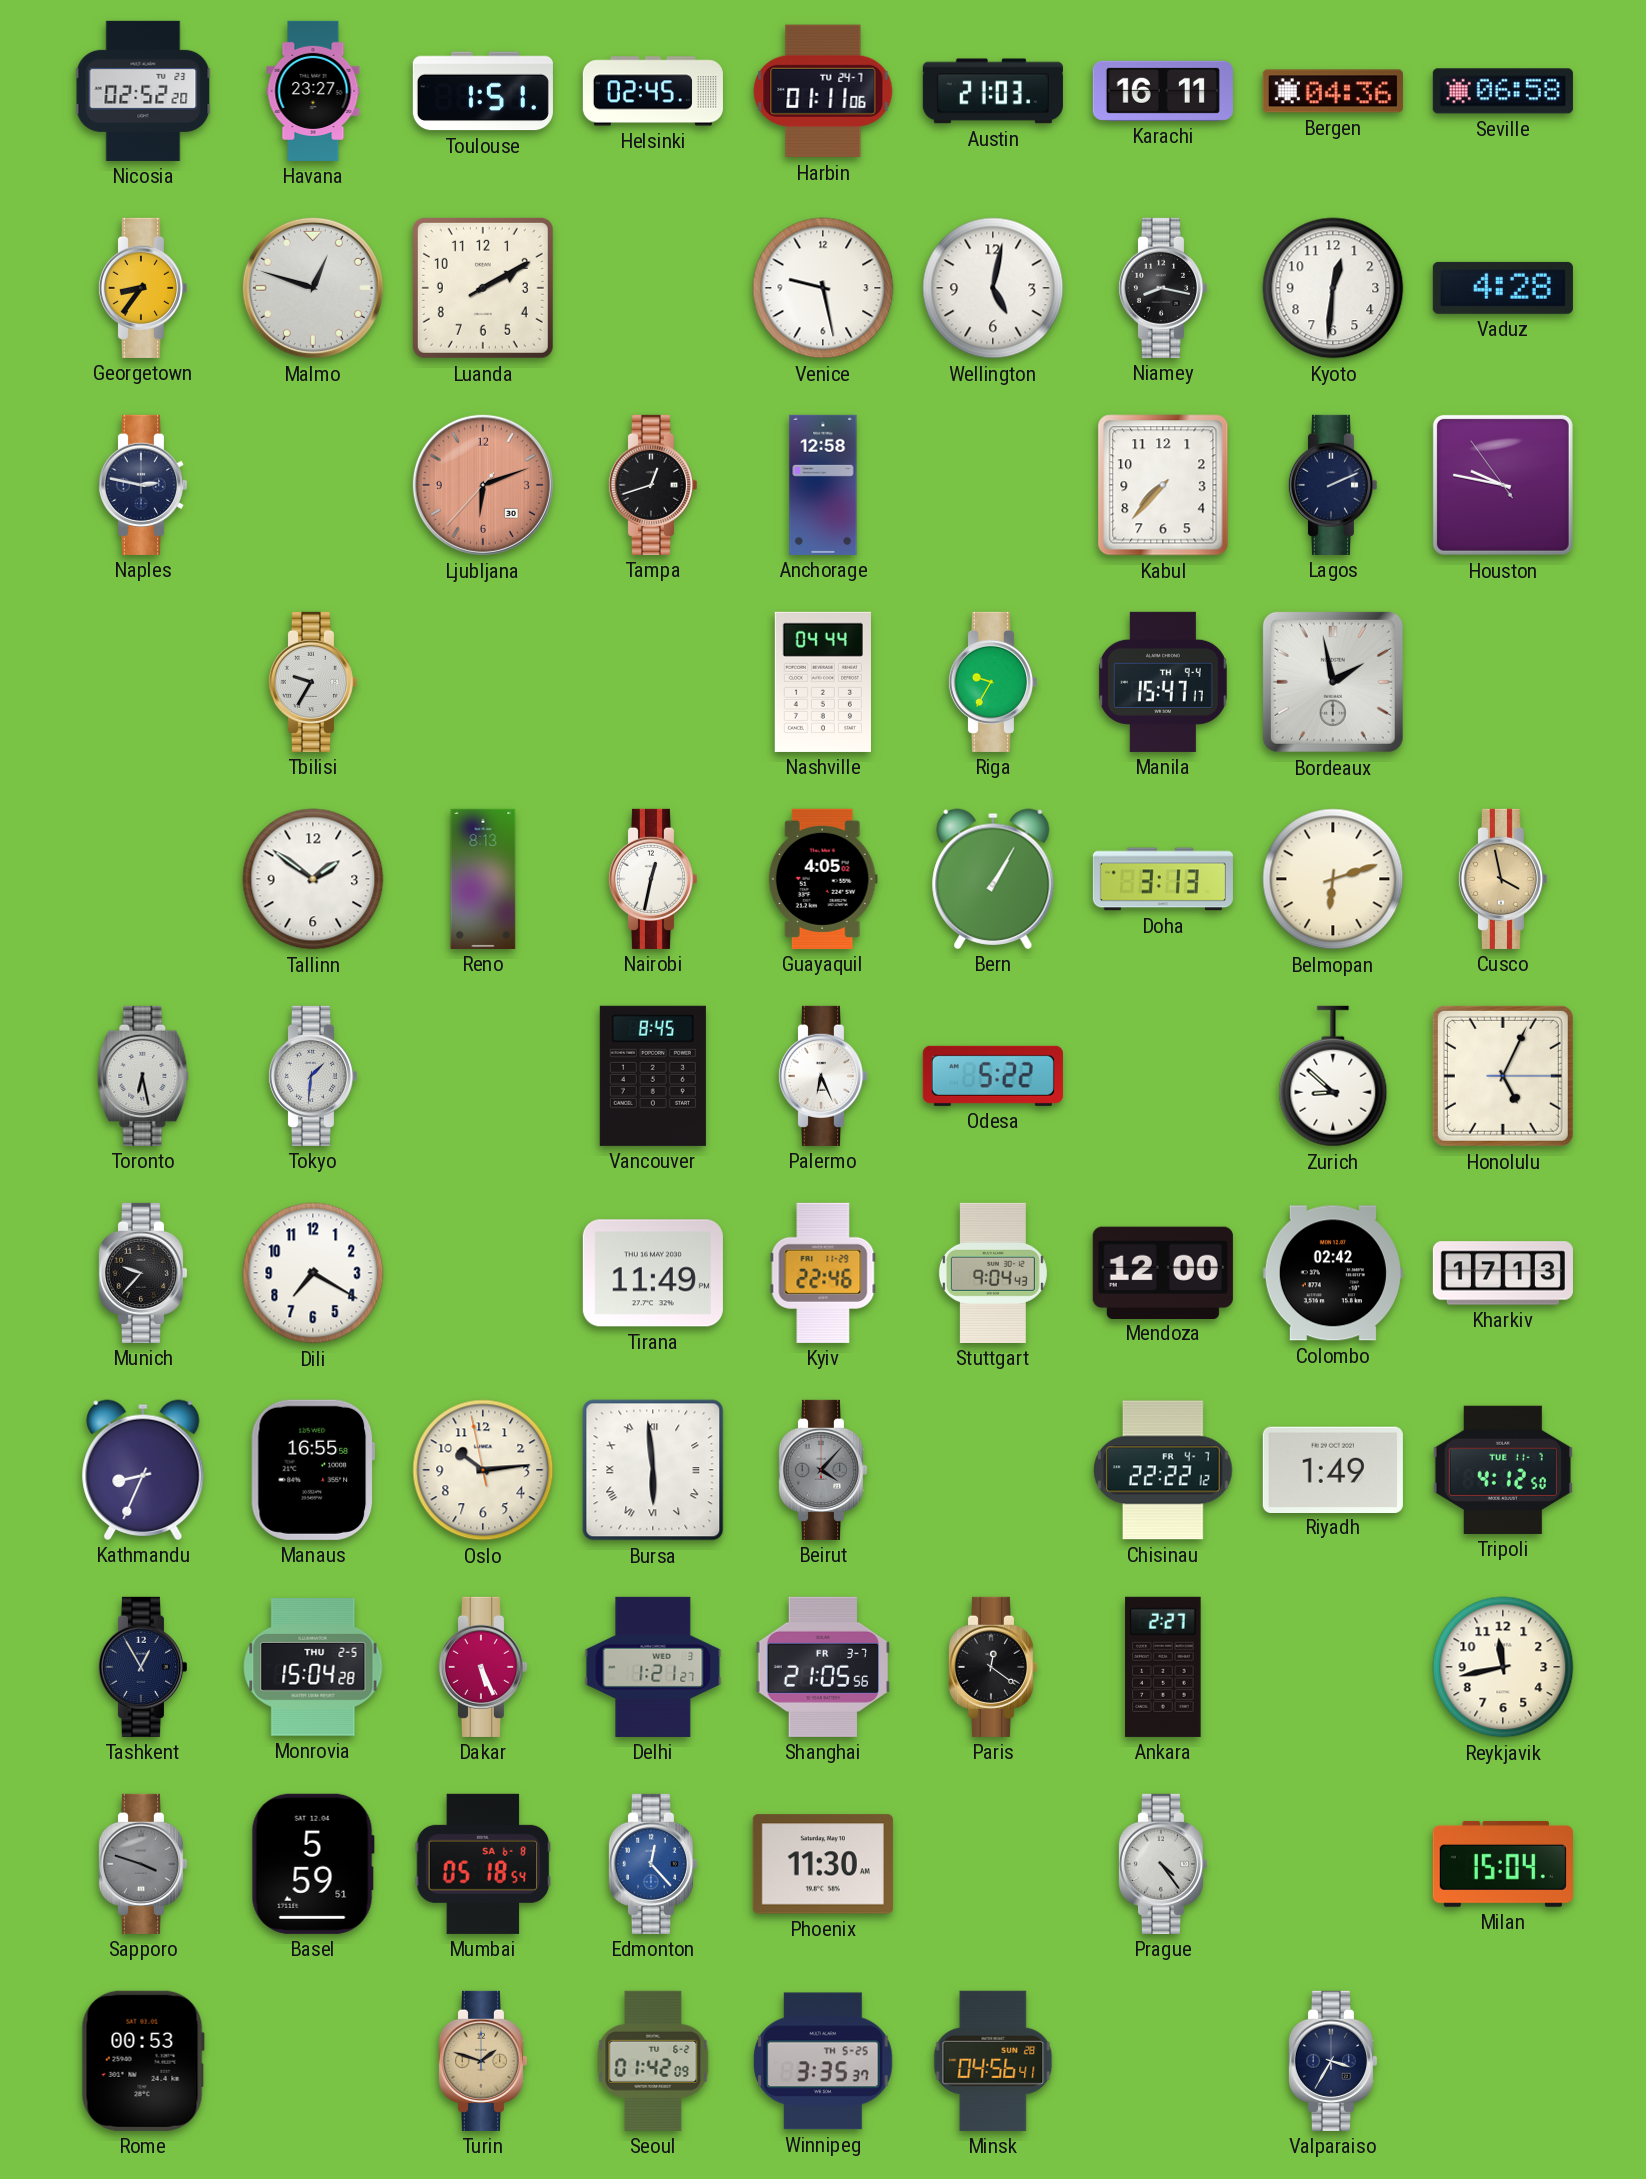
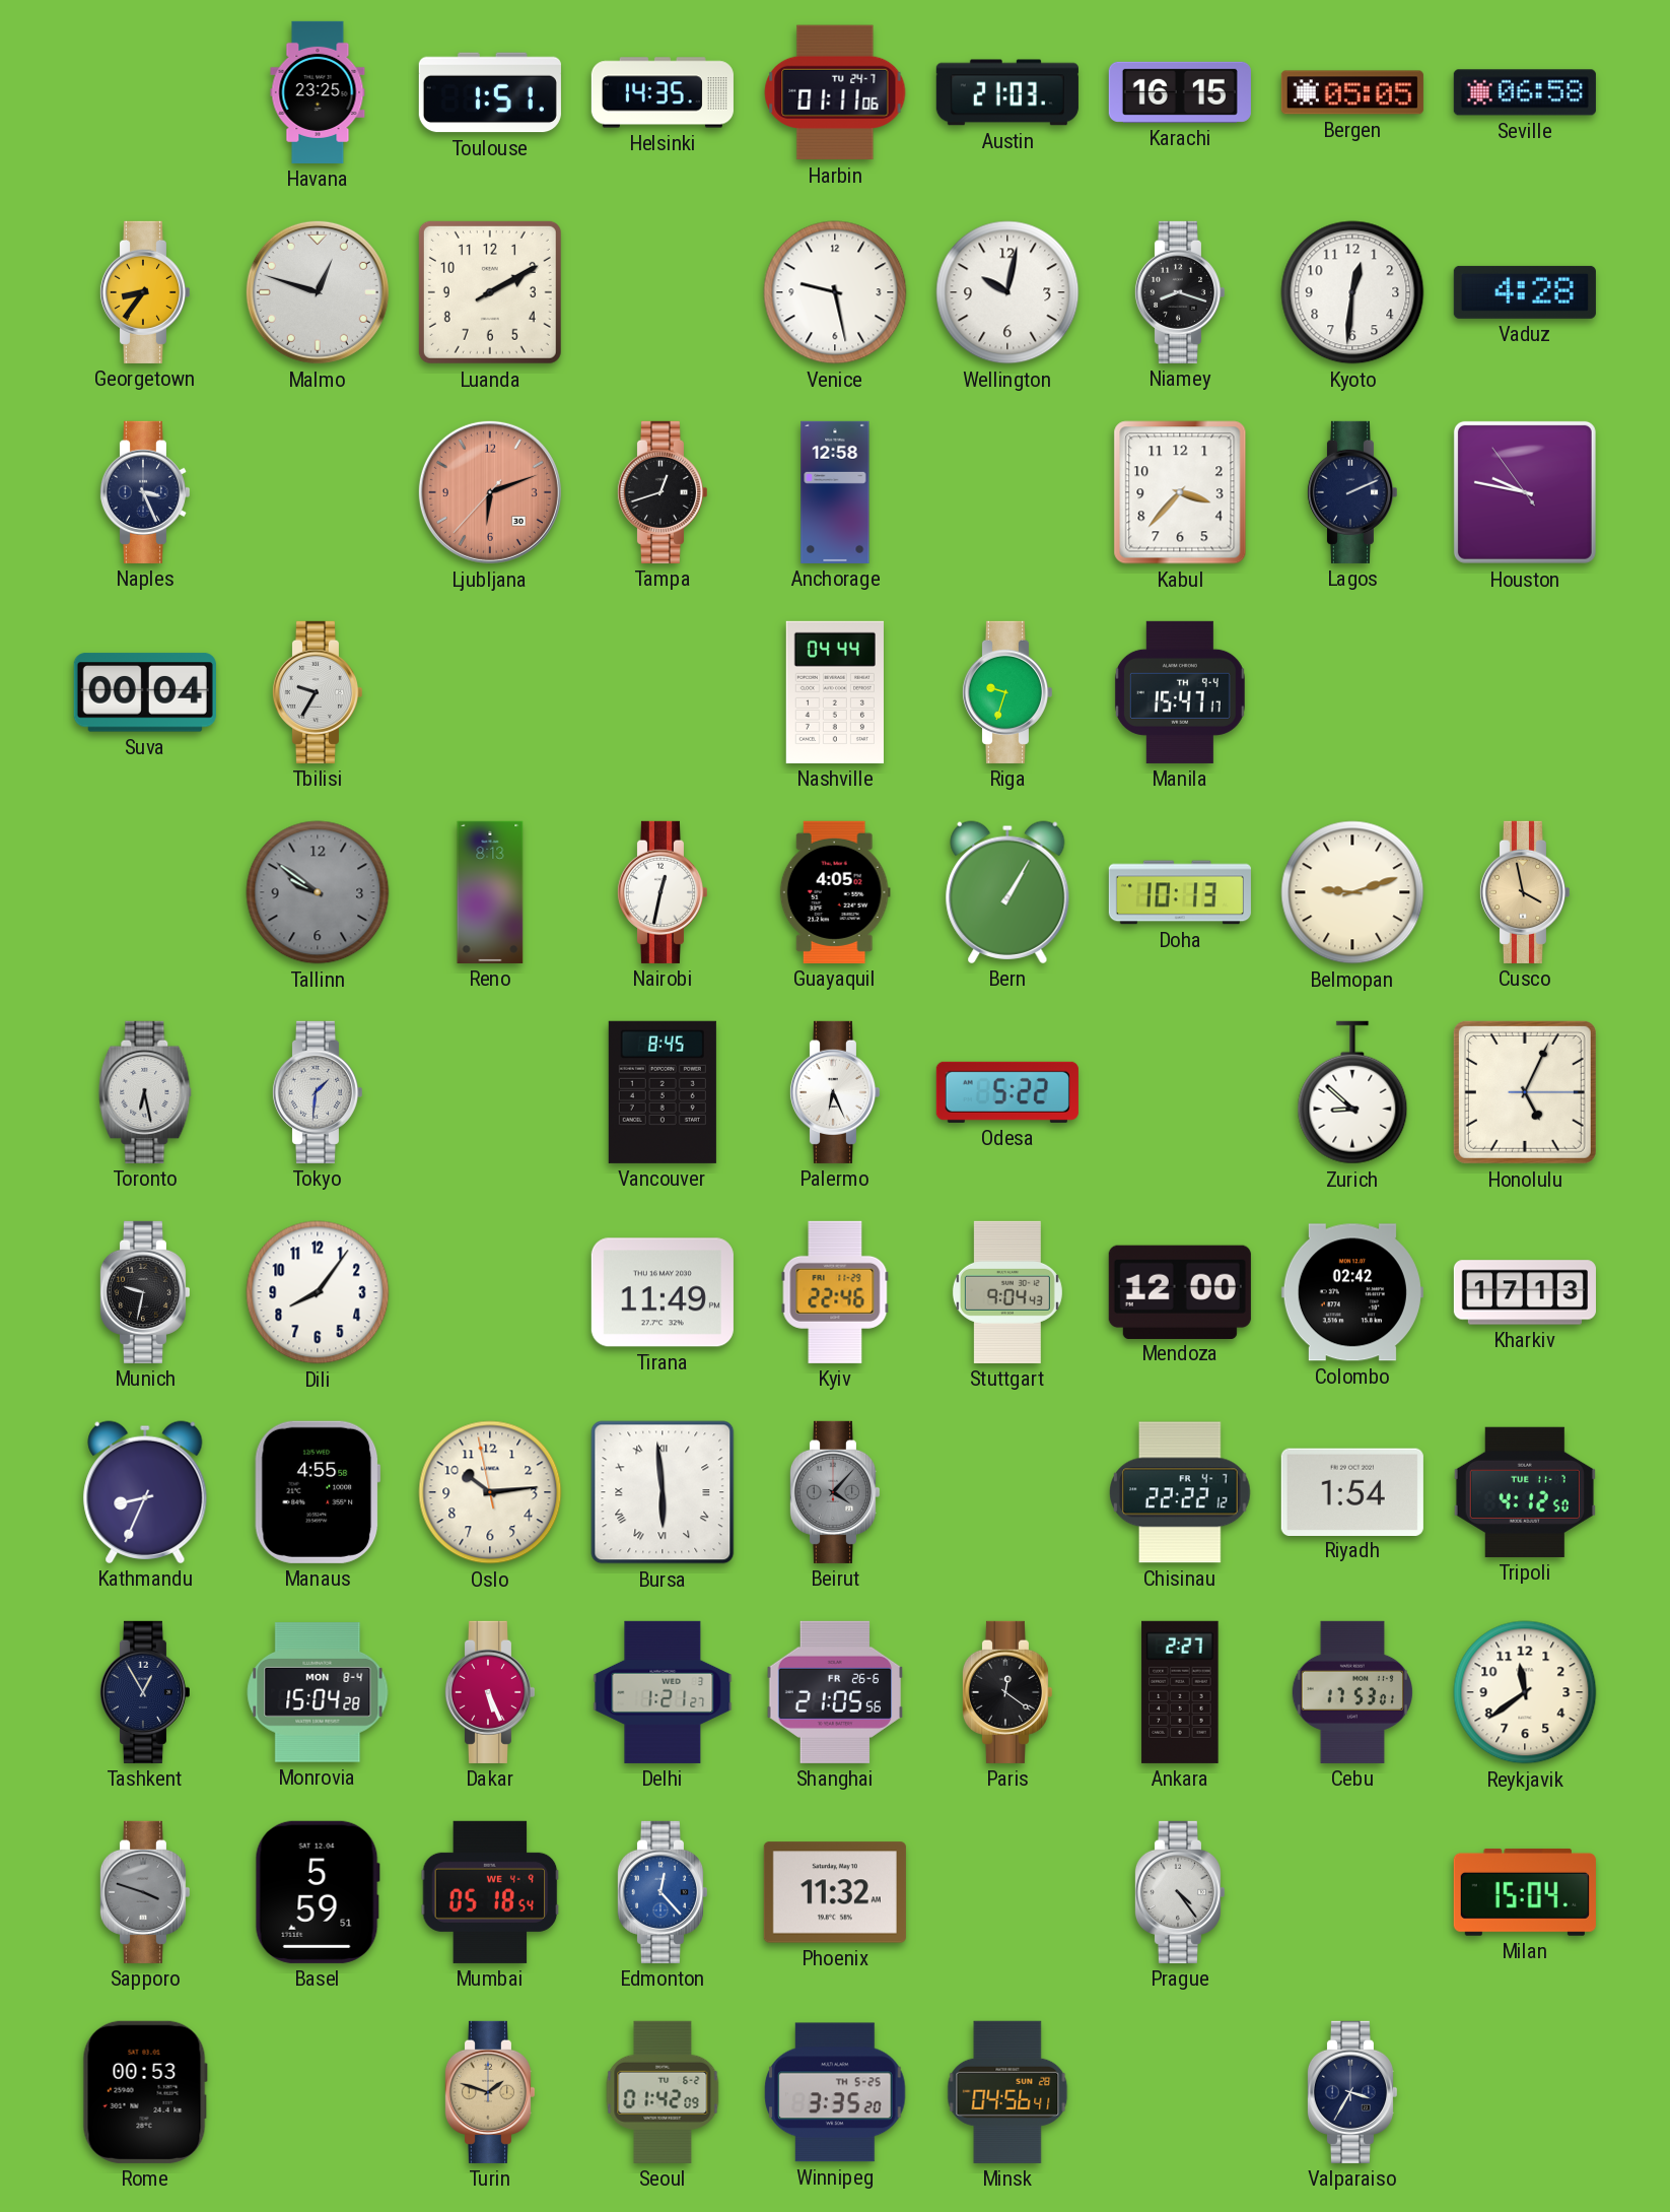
Nicosia: 02:52 -> none (143, 91)
Havana: 23:27 -> 23:25 (318, 92)
Helsinki: 02:45 -> 14:35 (663, 92)
Karachi: 16:11 -> 16:15 (1180, 92)
Bergen: 04:36 -> 05:05 (1352, 92)
Wellington: 5:02 -> 10:02 (1007, 292)
Niamey: 8:17 -> 8:18 (1179, 292)
Naples: 2:47 -> 3:26 (144, 492)
Kabul: 7:37 -> 3:37 (1180, 492)
Suva: none -> 00:04 (145, 692)
Riga: 9:35 -> 9:33 (1006, 692)
Bordeaux: 1:58 -> none (1333, 682)
Tallinn: 1:51 -> 9:51 (318, 892)
Tallinn dial: white -> grey (318, 892)
Doha: 3:13 -> 10:13 (1180, 892)
Belmopan: 6:12 -> 9:12 (1352, 892)
Munich: 9:37 -> 9:32 (144, 1292)
Dili: 7:20 -> 8:06 (318, 1292)
Manaus: 16:55 -> 4:55 (318, 1492)
Riyadh: 1:49 -> 1:54 (1352, 1491)
Monrovia date: THU 2-5 -> MON 8-4 (318, 1692)
Shanghai date: FR 3-7 -> FR 26-6 (835, 1692)
Cebu: none -> 17:53 (1352, 1692)
Reykjavik: 11:43 -> 11:39 (1525, 1692)
Mumbai date: SA 6-8 -> WE 4-9 (490, 1892)
Phoenix: 11:30 -> 11:32 (835, 1892)
Winnipeg: 3:35:37 -> 3:35:20 (835, 2092)
